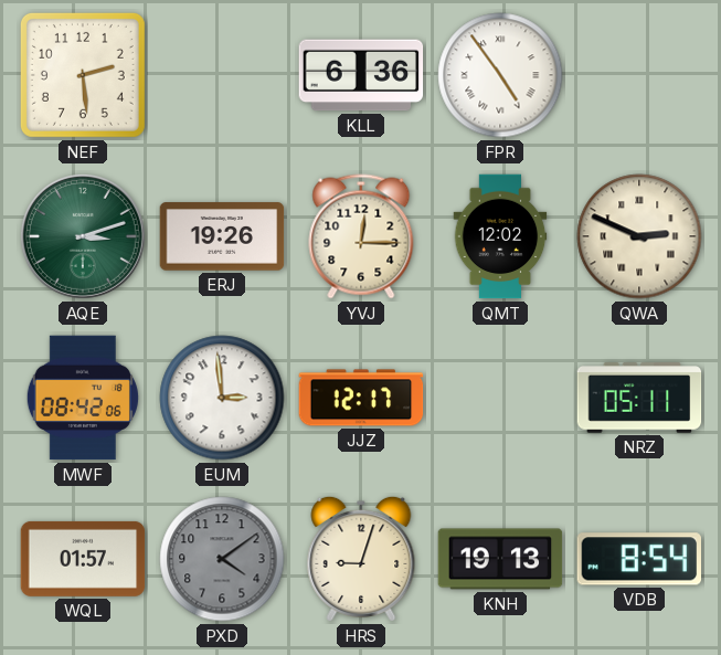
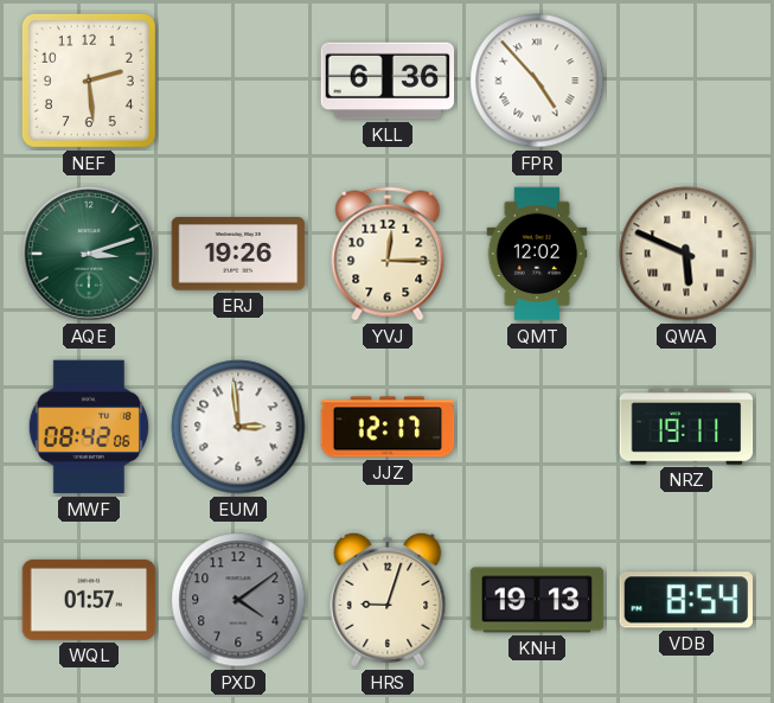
FPR: 4:54 -> 4:53 (537, 81)
QWA: 2:49 -> 5:49 (686, 254)
NRZ: 05:11 -> 19:11 (686, 427)
